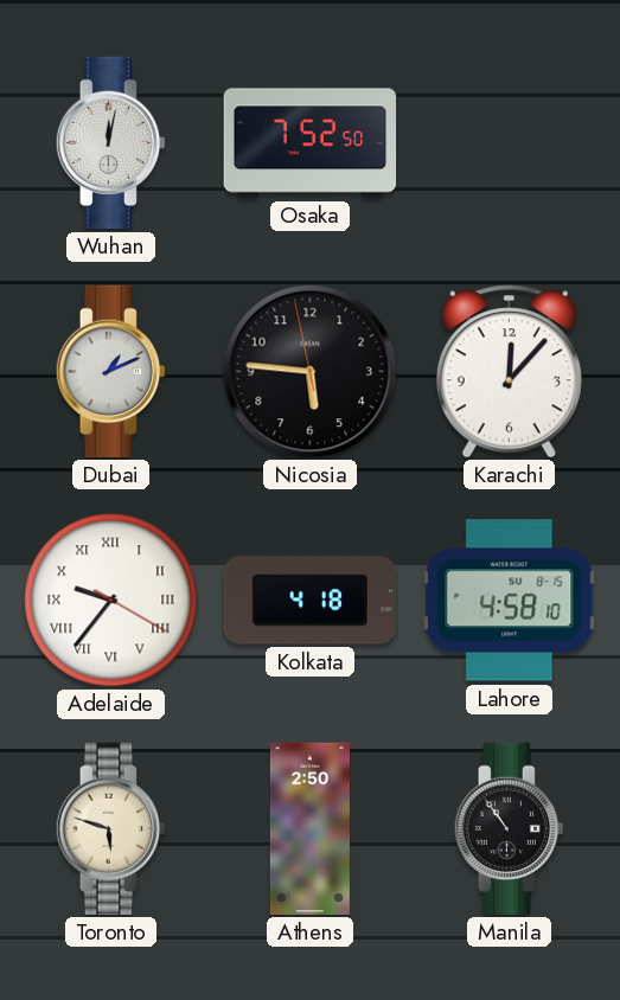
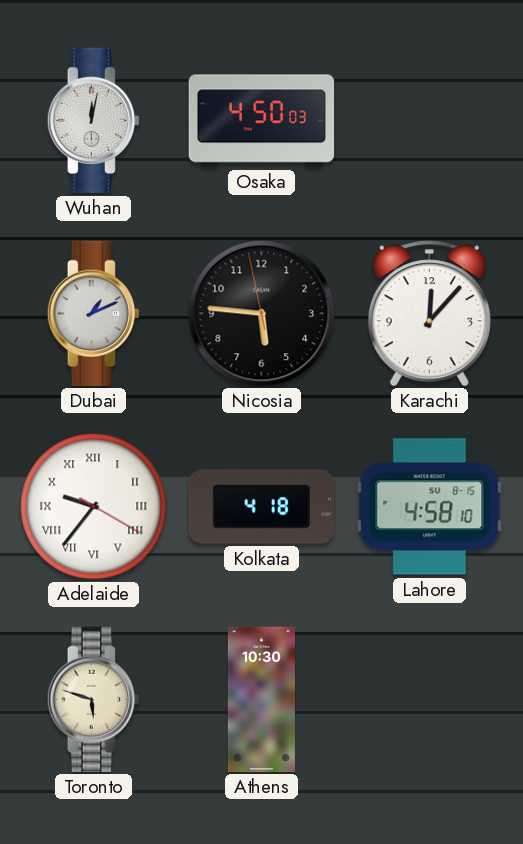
Osaka: 7:52 -> 4:50 (262, 121)
Athens: 2:50 -> 10:30 (261, 700)
Manila: 10:54 -> none (509, 829)
